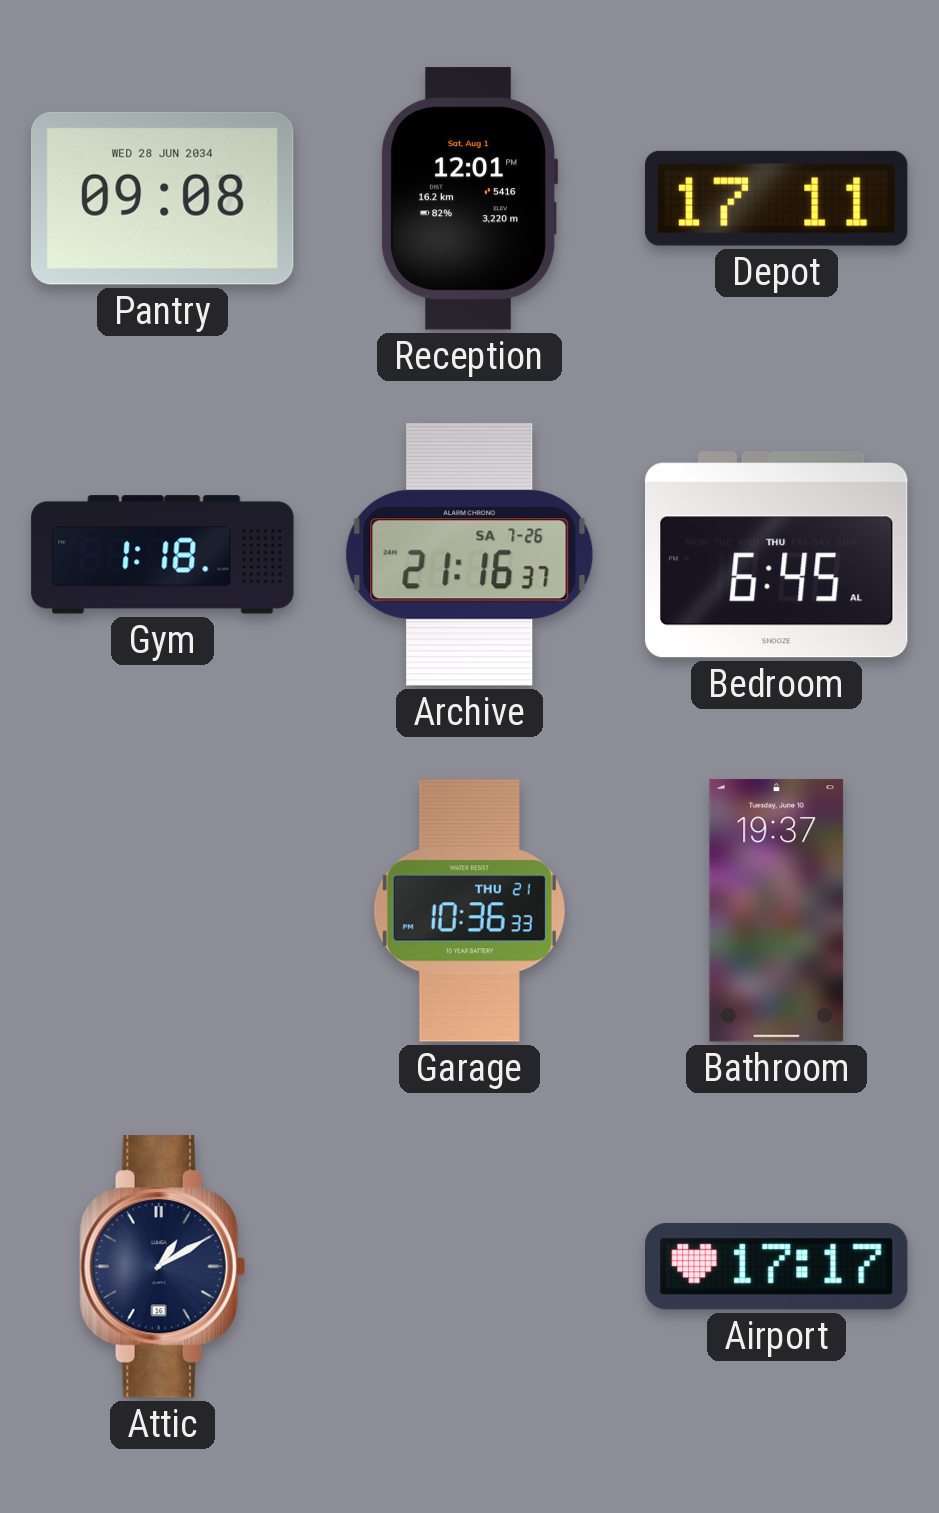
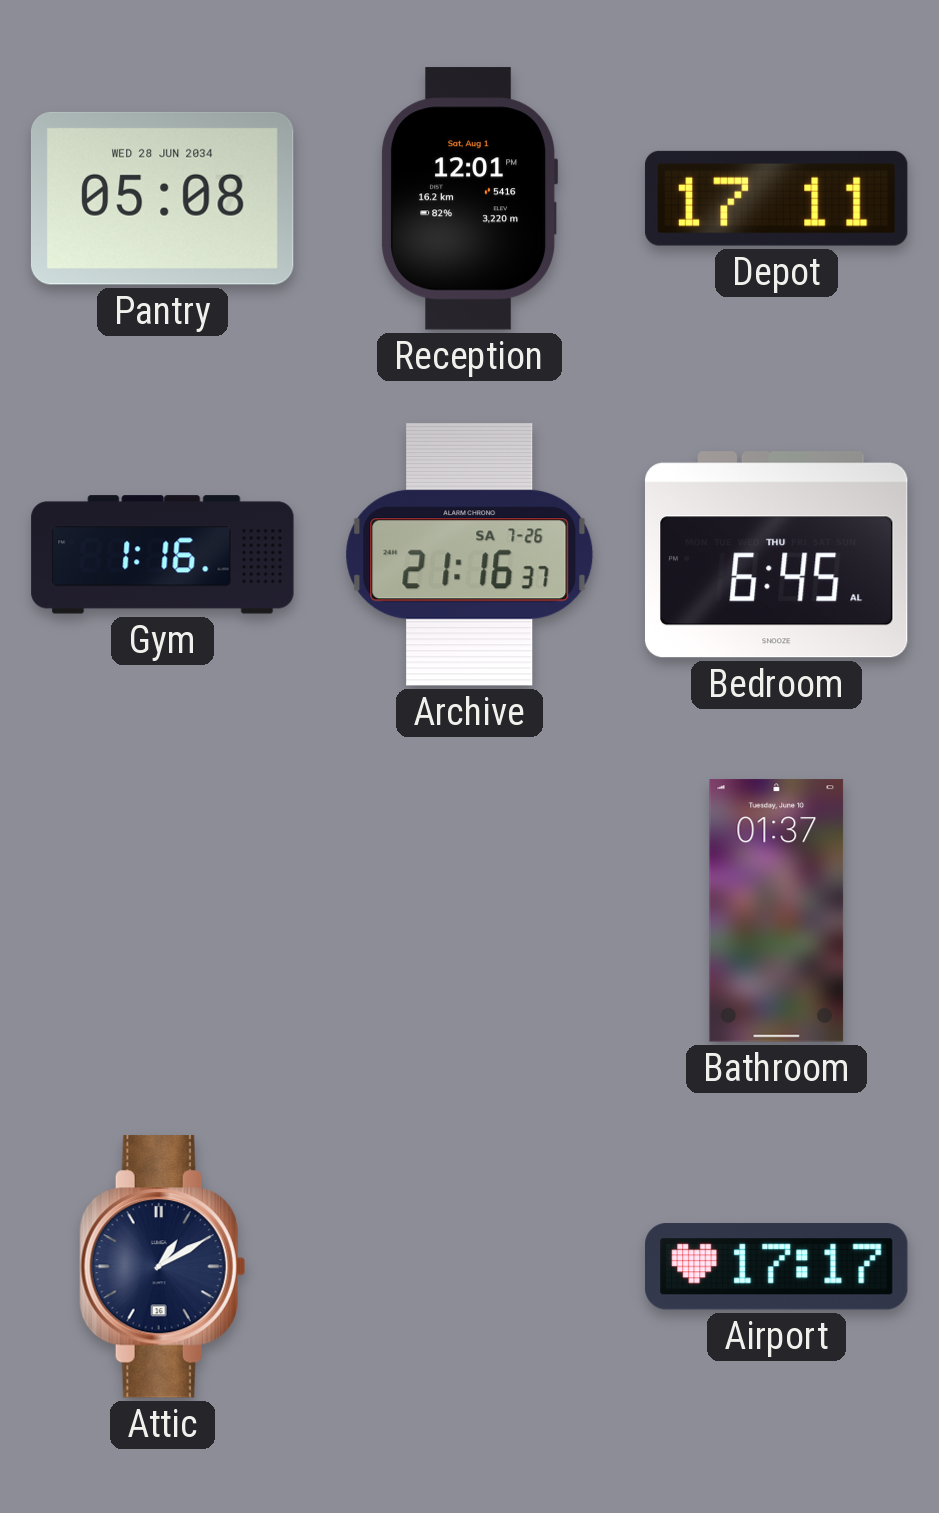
Pantry: 09:08 -> 05:08 (162, 198)
Gym: 1:18 -> 1:16 (163, 555)
Garage: 10:36 -> none (469, 911)
Bathroom: 19:37 -> 01:37 (777, 911)
